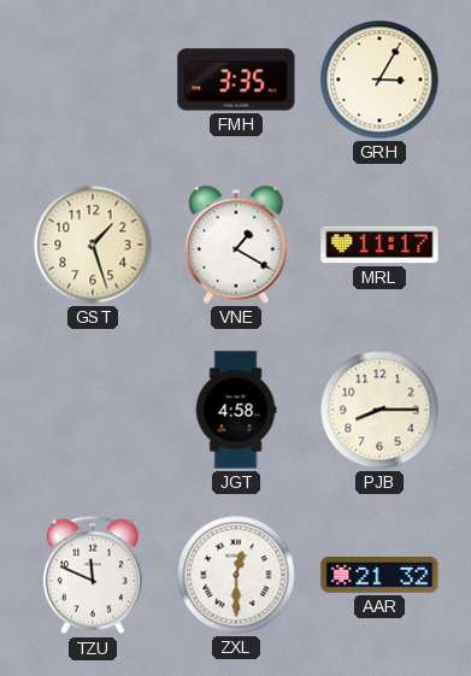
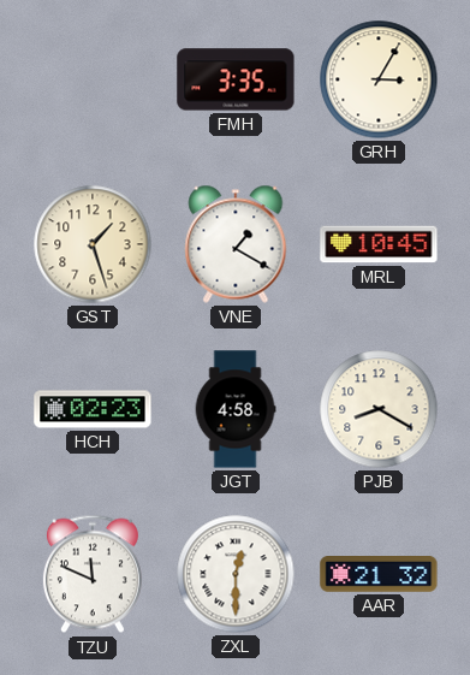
MRL: 11:17 -> 10:45 (379, 244)
HCH: none -> 02:23 (93, 409)
PJB: 8:15 -> 8:20 (379, 409)
